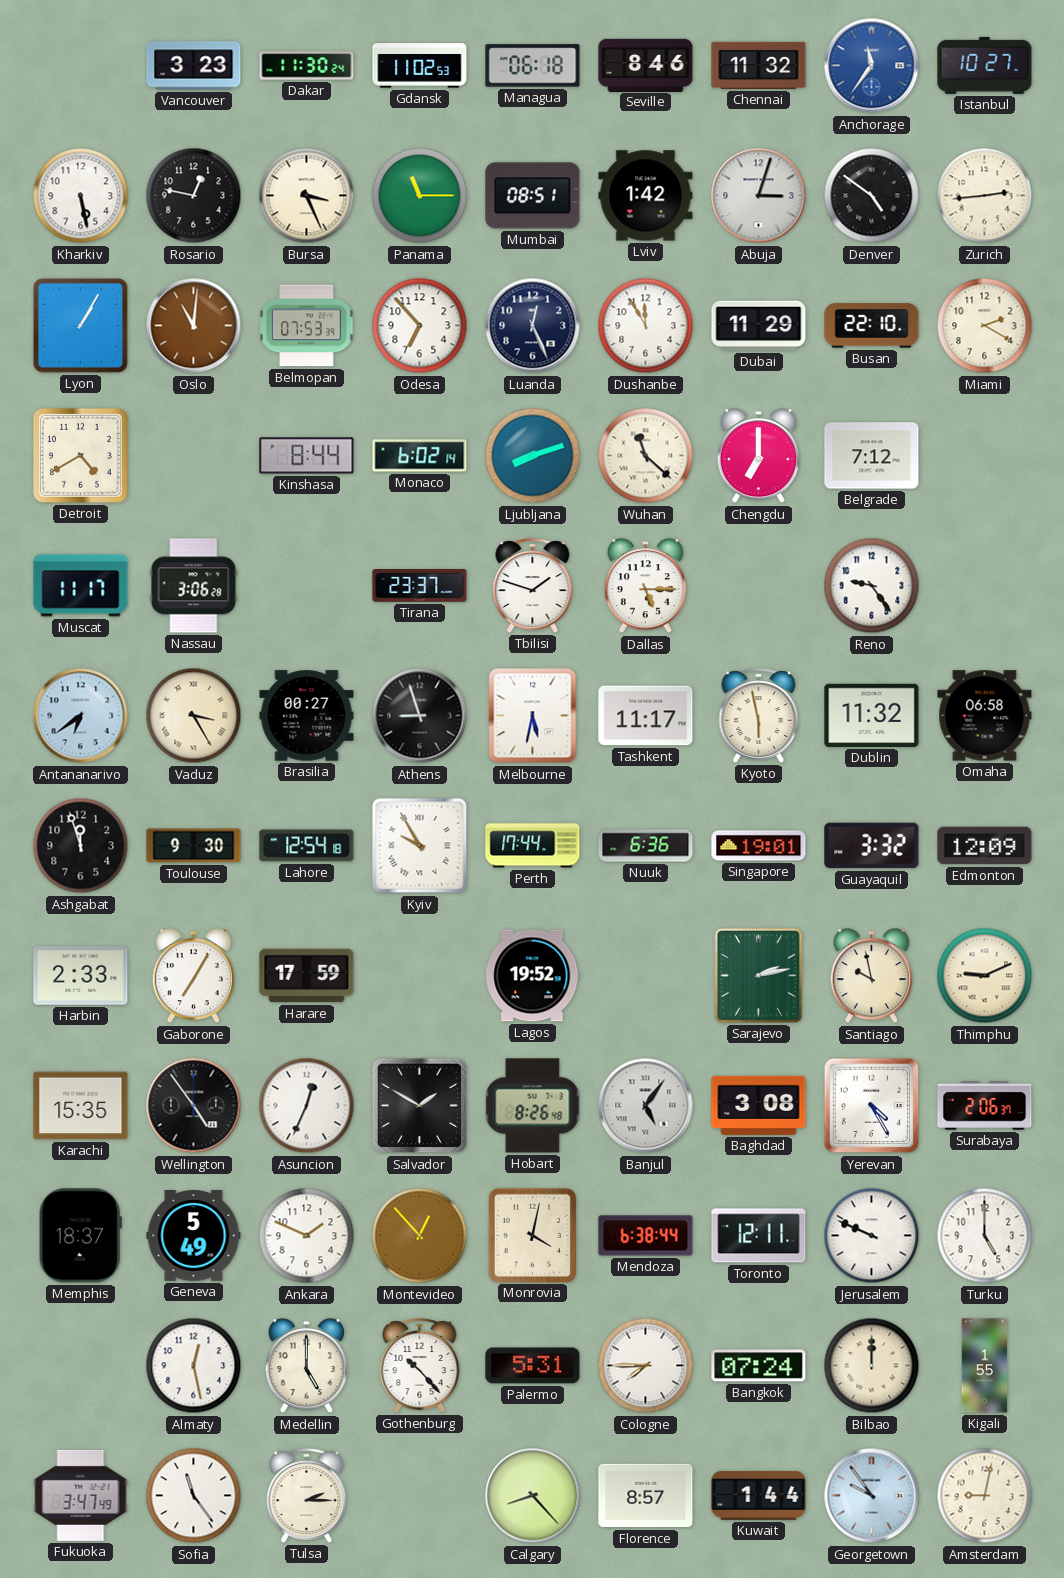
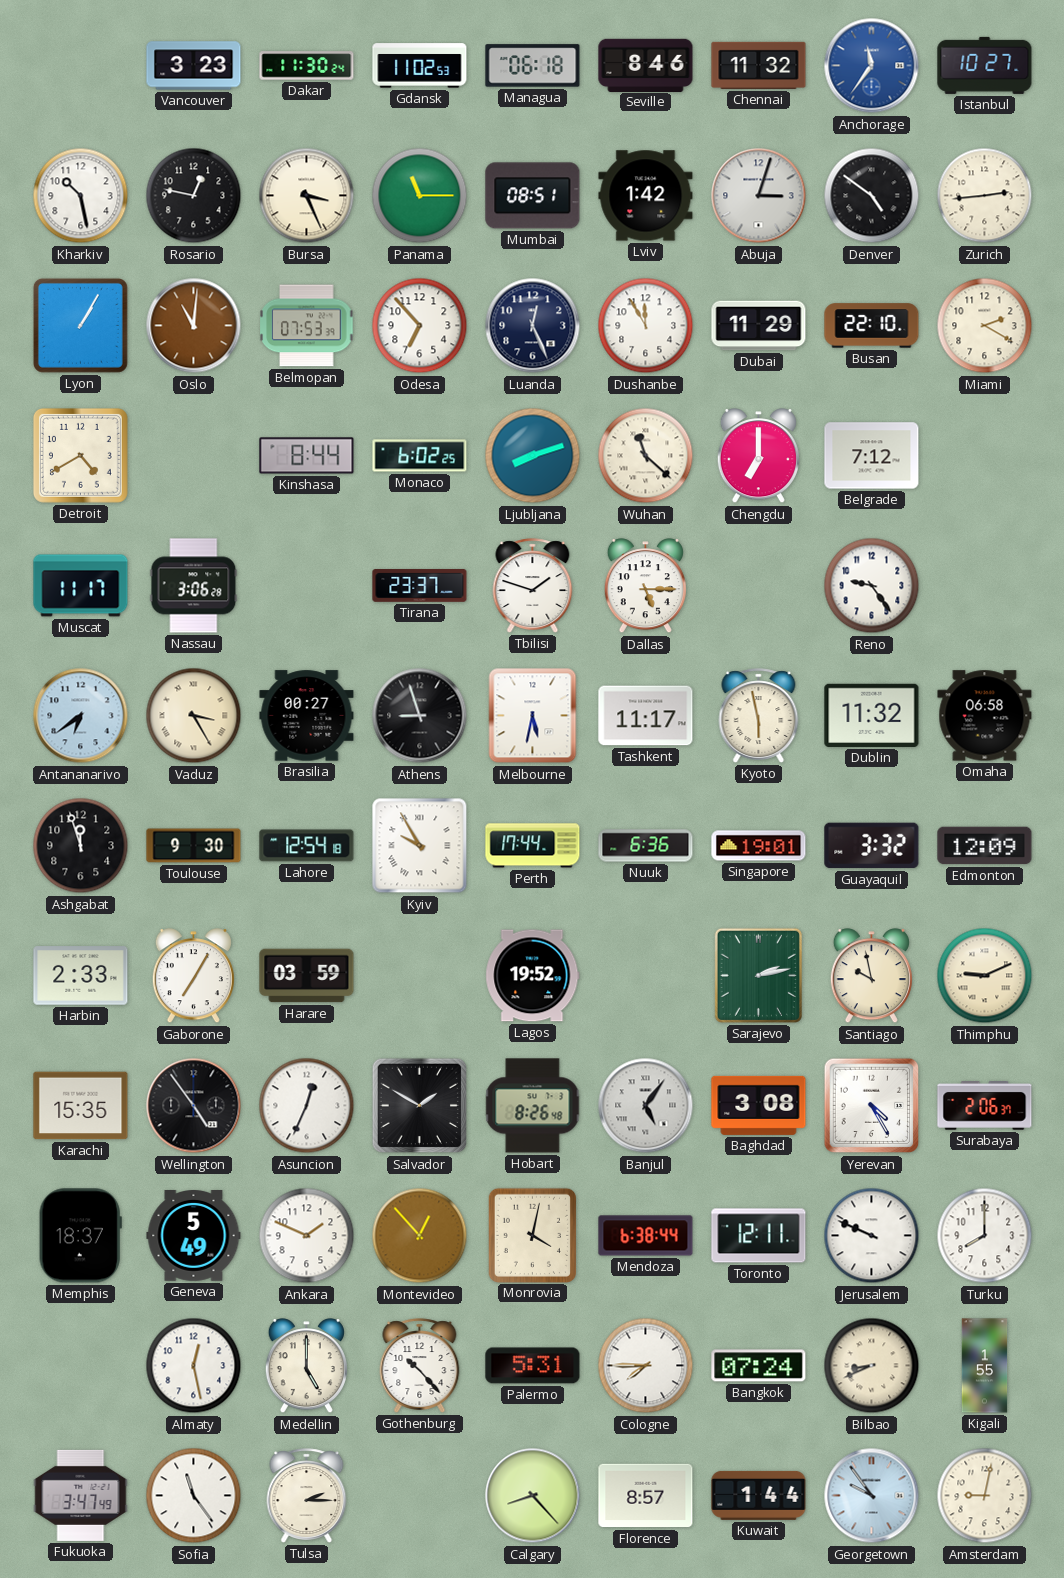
Kharkiv: 5:28 -> 10:28 (81, 196)
Monaco: 6:02:14 -> 6:02:25 (420, 456)
Harare: 17:59 -> 03:59 (307, 976)
Turku: 5:00 -> 8:00 (985, 1236)
Bilbao: 12:00 -> 8:41 (872, 1366)
